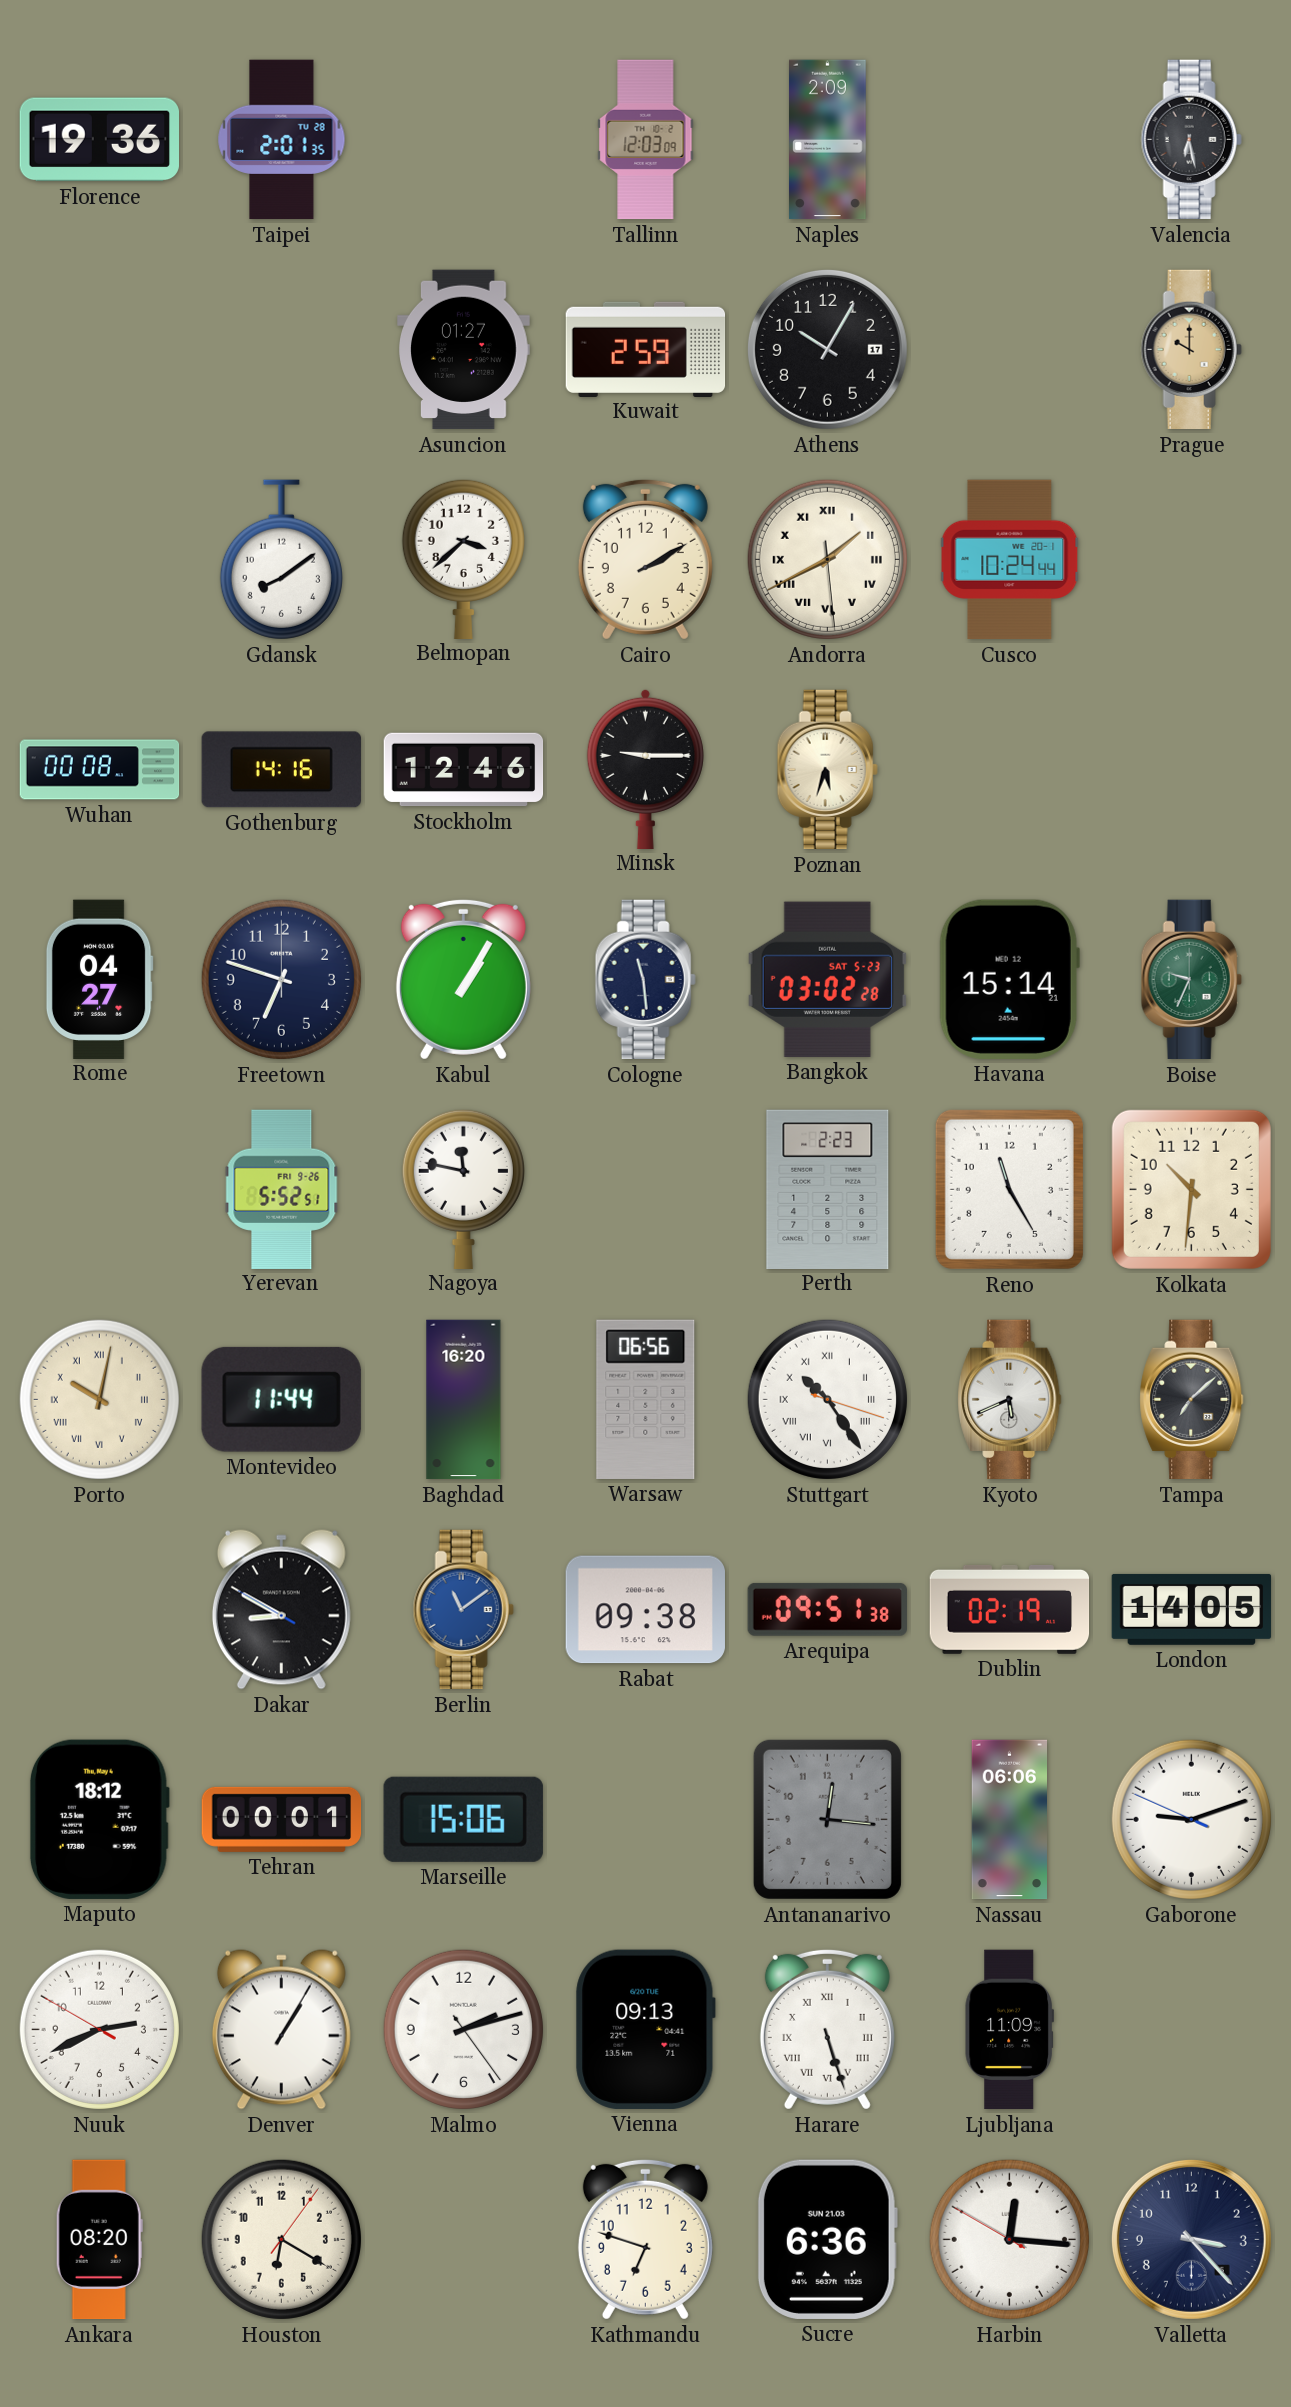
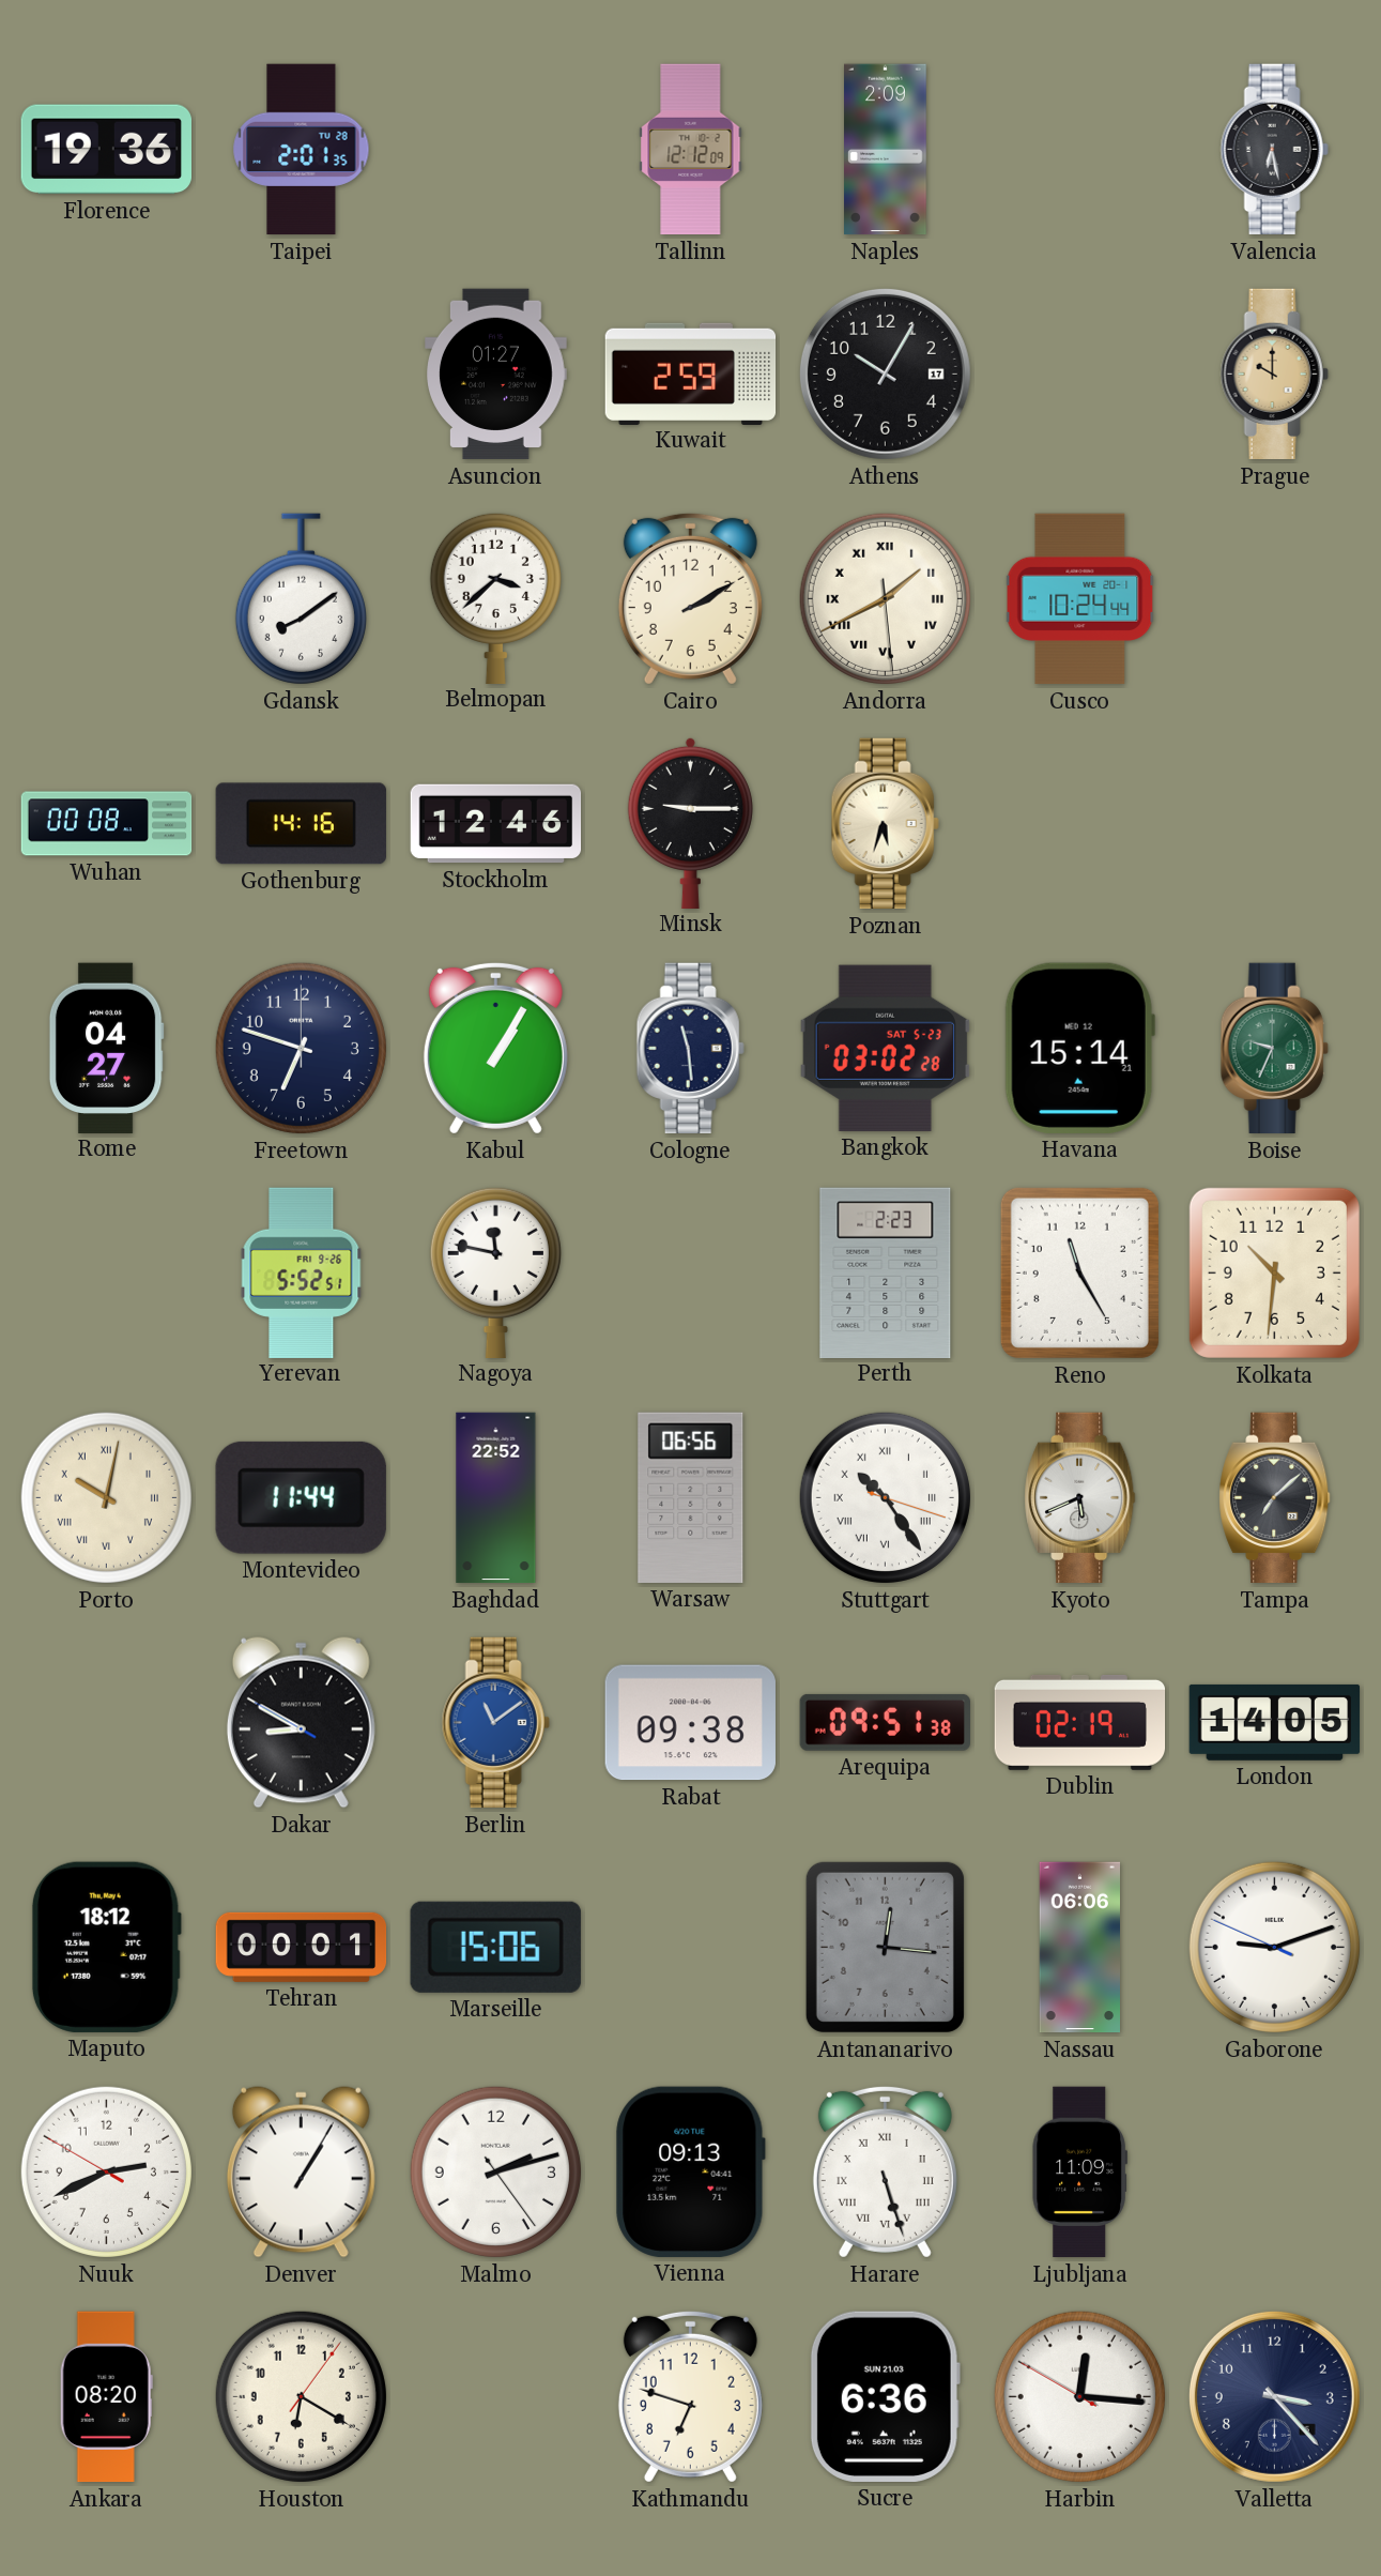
Tallinn: 12:03 -> 12:12 (691, 150)
Baghdad: 16:20 -> 22:52 (496, 1498)
